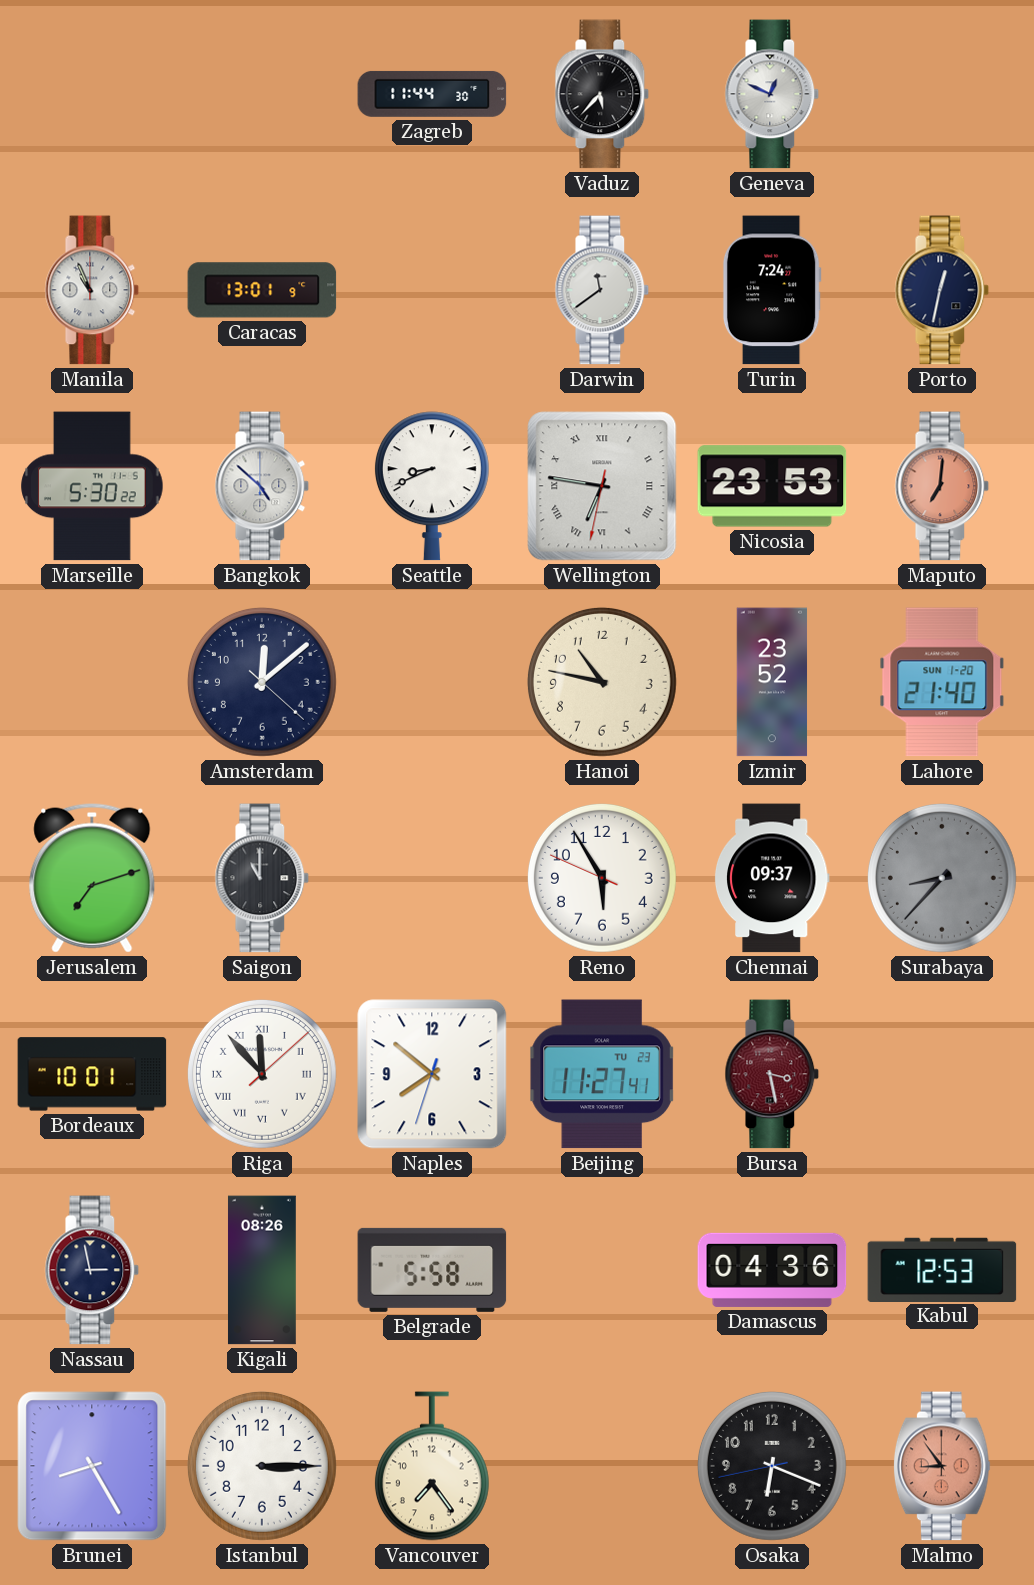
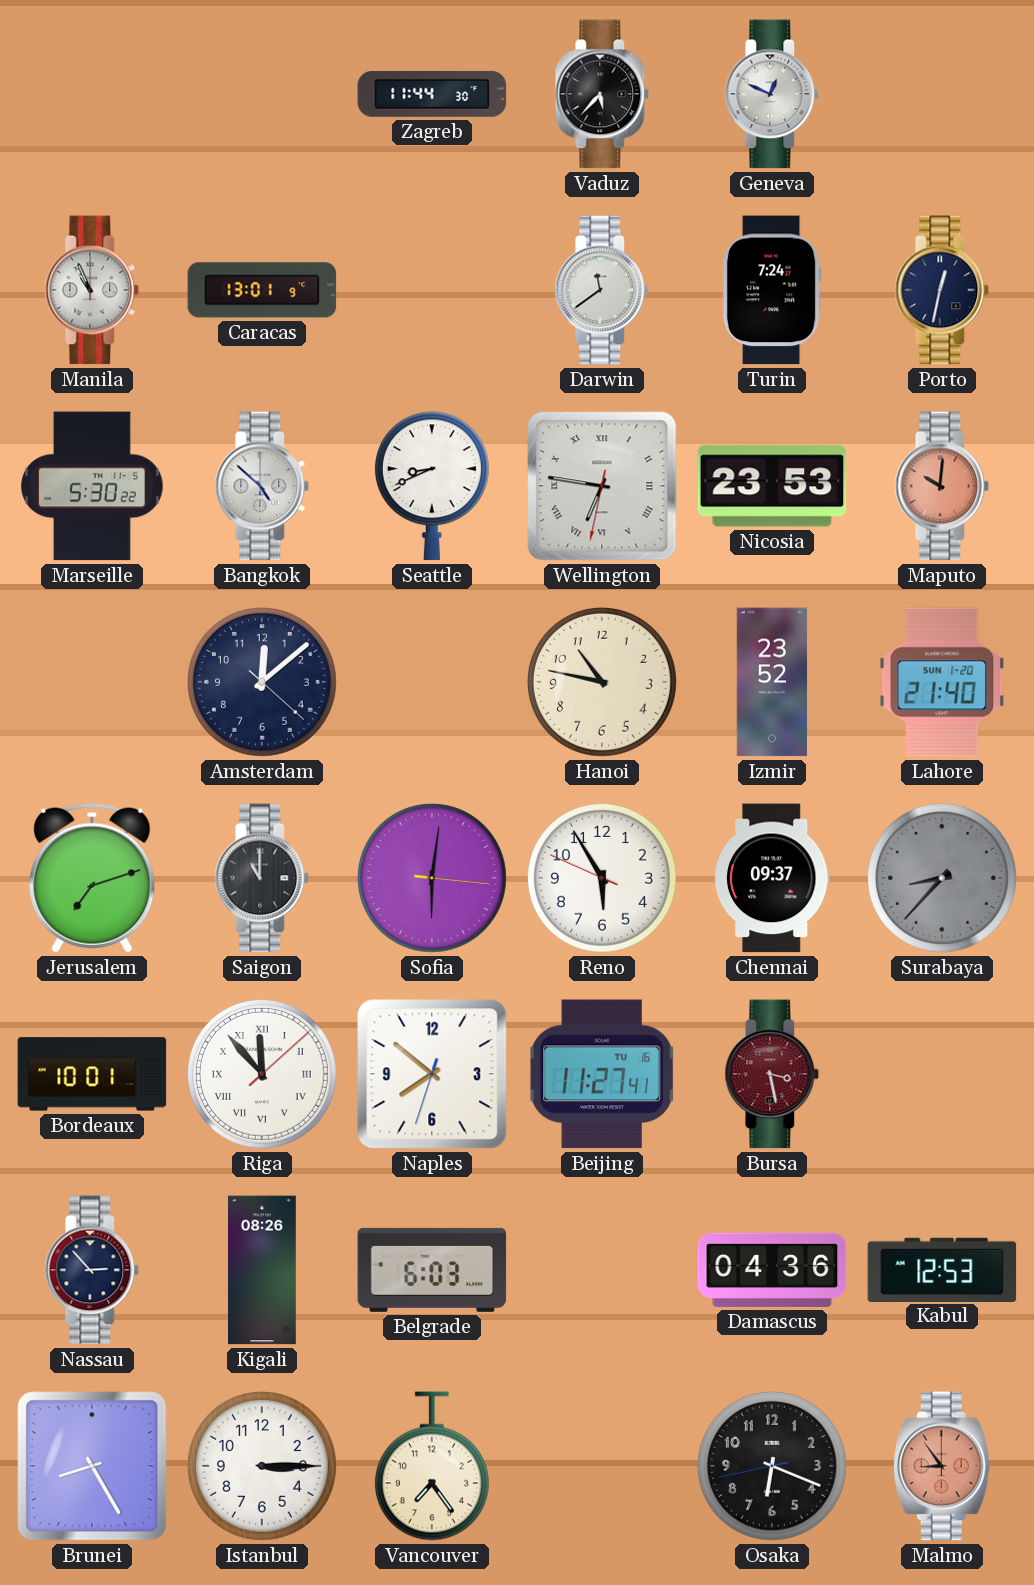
Maputo: 7:01 -> 10:01 (942, 486)
Sofia: none -> 6:01 (432, 878)
Beijing date: TU 23 -> TU 16 (602, 1074)
Nassau: 2:58 -> 2:53 (92, 1270)
Belgrade: 5:58 -> 6:03 (432, 1270)
